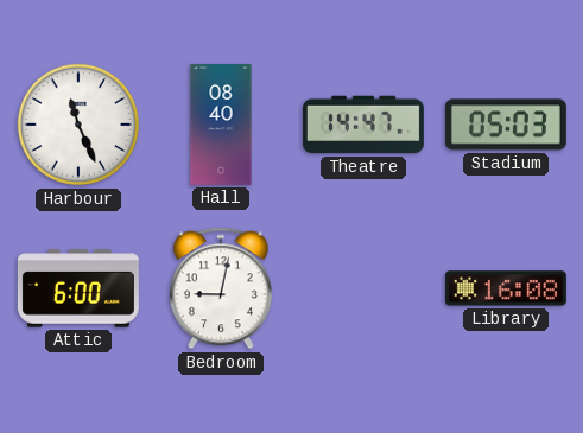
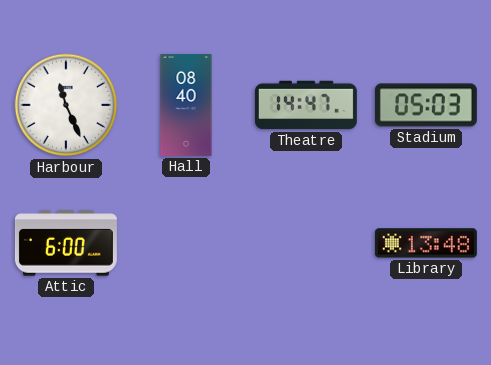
Bedroom: 9:02 -> none (221, 288)
Library: 16:08 -> 13:48 (426, 243)
